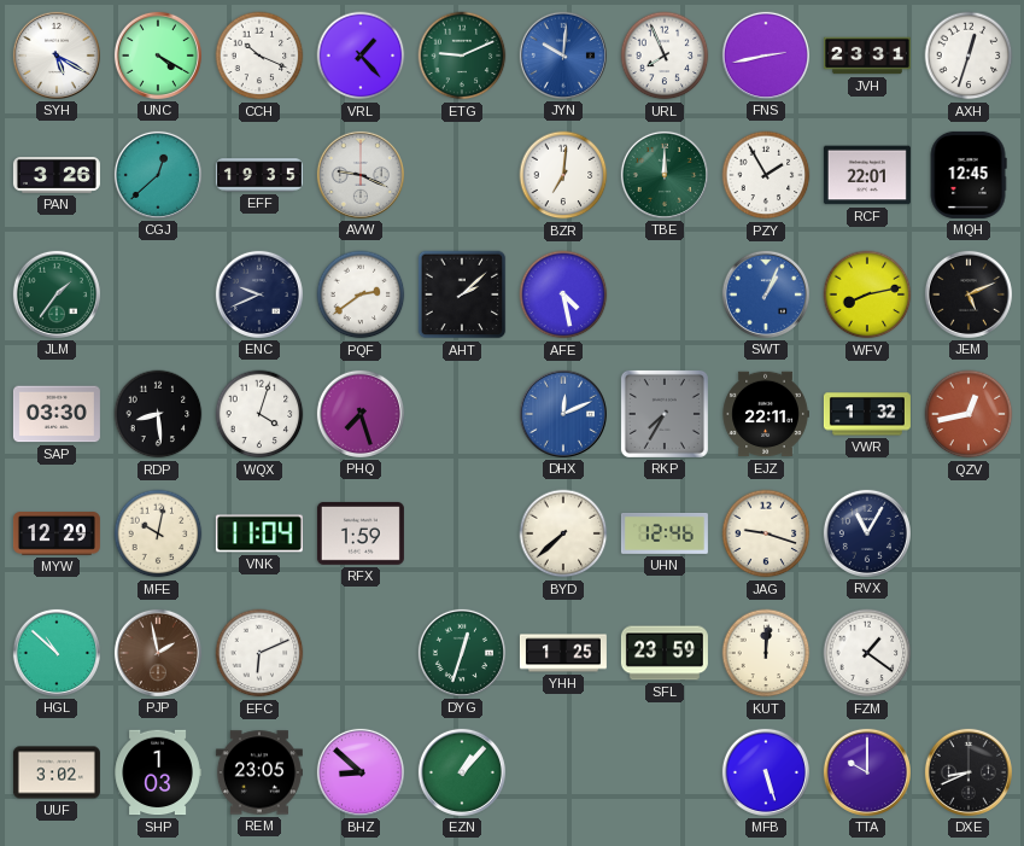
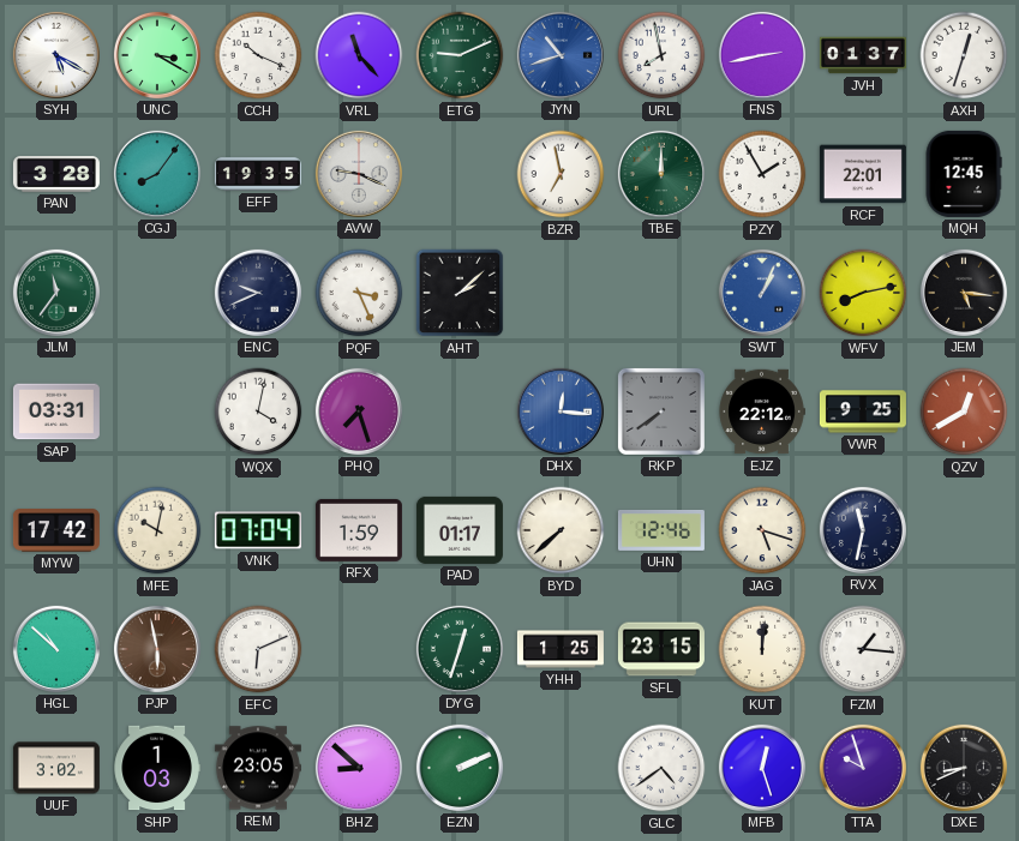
UNC: 4:20 -> 3:20 (157, 55)
VRL: 1:23 -> 11:23 (359, 55)
JYN: 10:01 -> 10:42 (561, 55)
URL: 7:56 -> 7:58 (661, 55)
JVH: 23:31 -> 01:37 (863, 55)
PAN: 3:26 -> 3:28 (56, 175)
CGJ: 12:38 -> 8:06 (157, 174)
BZR: 7:01 -> 6:58 (561, 174)
JLM: 1:36 -> 11:36 (56, 293)
PQF: 2:39 -> 3:26 (359, 293)
AFE: 4:28 -> none (563, 294)
JEM: 5:11 -> 5:16 (964, 293)
SAP: 03:30 -> 03:31 (56, 412)
RDP: 8:29 -> none (158, 414)
WQX: 4:03 -> 4:02 (258, 412)
DHX: 12:11 -> 12:16 (561, 412)
RKP: 7:35 -> 7:39 (661, 412)
EJZ: 22:11 -> 22:12 (762, 412)
VWR: 1:32 -> 9:25 (863, 412)
QZV: 12:43 -> 12:40 (964, 412)
MYW: 12:29 -> 17:42 (56, 530)
VNK: 11:04 -> 07:04 (258, 530)
PAD: none -> 01:17 (460, 530)
JAG: 9:18 -> 5:18 (762, 530)
RVX: 11:05 -> 11:32 (863, 530)
PJP: 1:58 -> 5:58 (157, 649)
SFL: 23:59 -> 23:15 (661, 649)
FZM: 1:21 -> 1:16 (863, 649)
EZN: 1:07 -> 2:11 (460, 768)
GLC: none -> 4:39 (661, 768)
MFB: 5:27 -> 12:27 (762, 768)
TTA: 10:00 -> 9:57 (863, 768)
